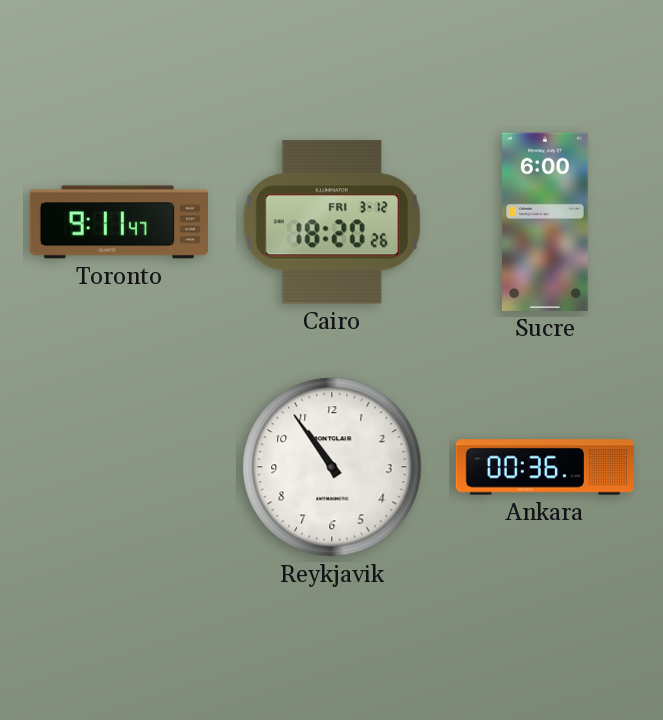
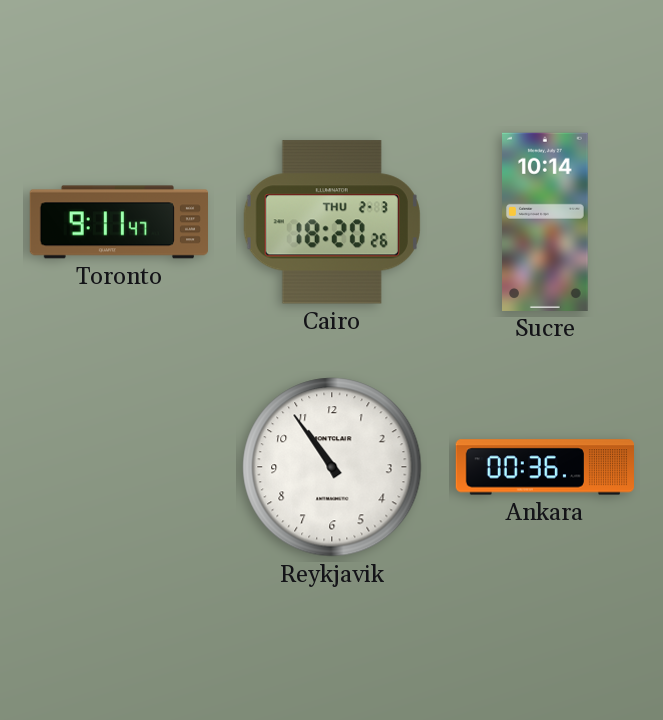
Cairo date: FRI 3-12 -> THU 2-3 (332, 222)
Sucre: 6:00 -> 10:14 (546, 222)
